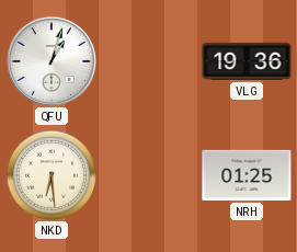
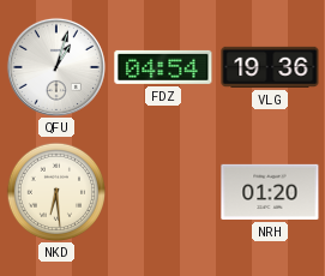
FDZ: none -> 04:54 (163, 67)
NRH: 01:25 -> 01:20 (270, 192)
